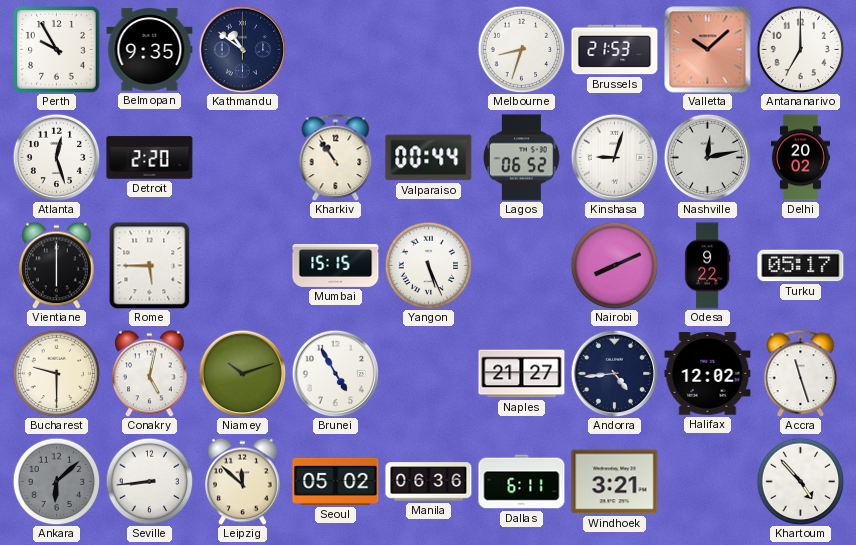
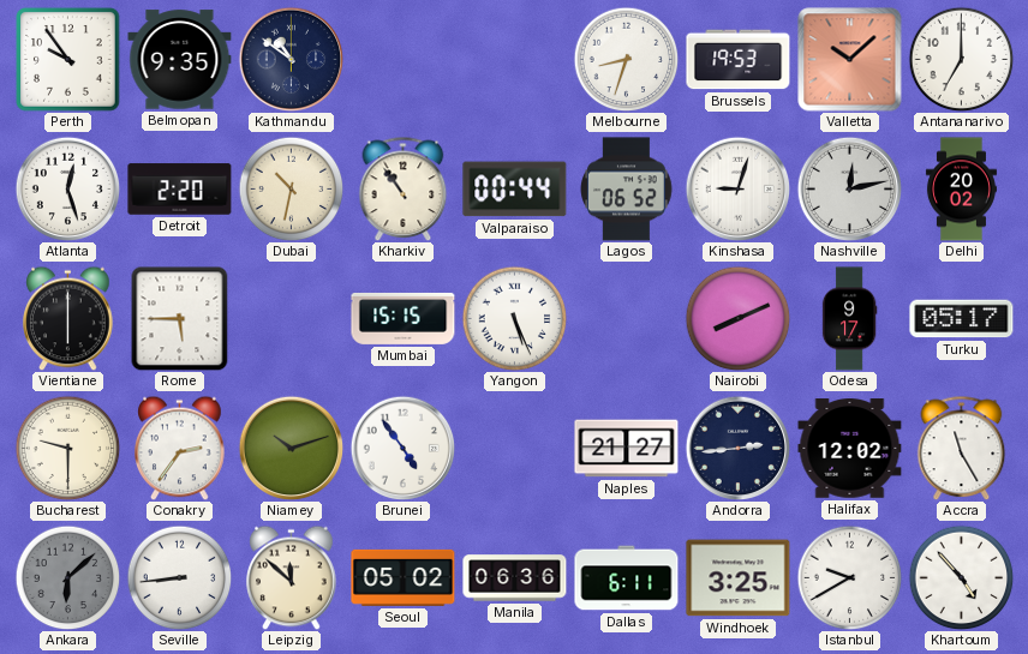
Perth: 9:55 -> 9:54 (68, 60)
Brussels: 21:53 -> 19:53 (739, 60)
Dubai: none -> 10:32 (291, 188)
Odesa: 9:22 -> 9:17 (849, 319)
Conakry: 5:02 -> 2:36 (180, 448)
Brunei: 4:55 -> 4:54 (402, 448)
Andorra: 4:44 -> 2:44 (737, 448)
Accra: 11:27 -> 11:25 (962, 448)
Windhoek: 3:21 -> 3:25 (739, 578)
Istanbul: none -> 9:40 (849, 577)
